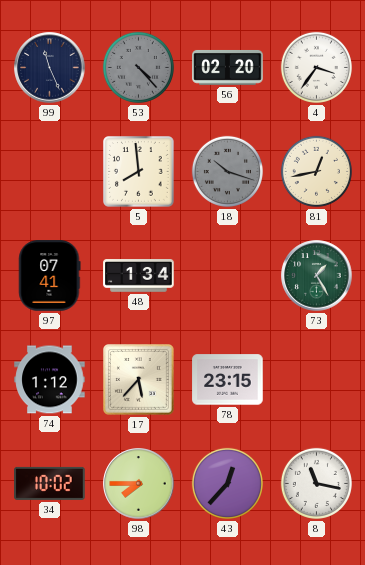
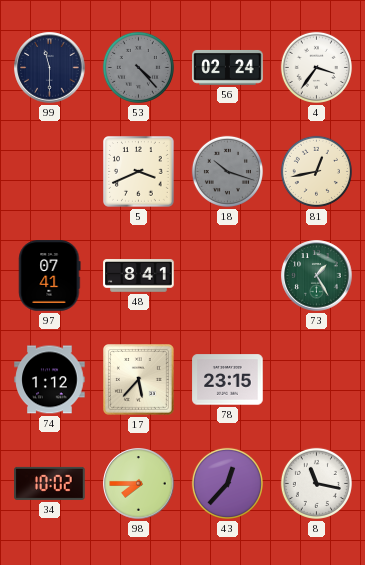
99: 11:26 -> 11:30 (50, 68)
56: 02:20 -> 02:24 (228, 67)
5: 7:59 -> 3:41 (139, 172)
48: 1:34 -> 8:41 (139, 276)
